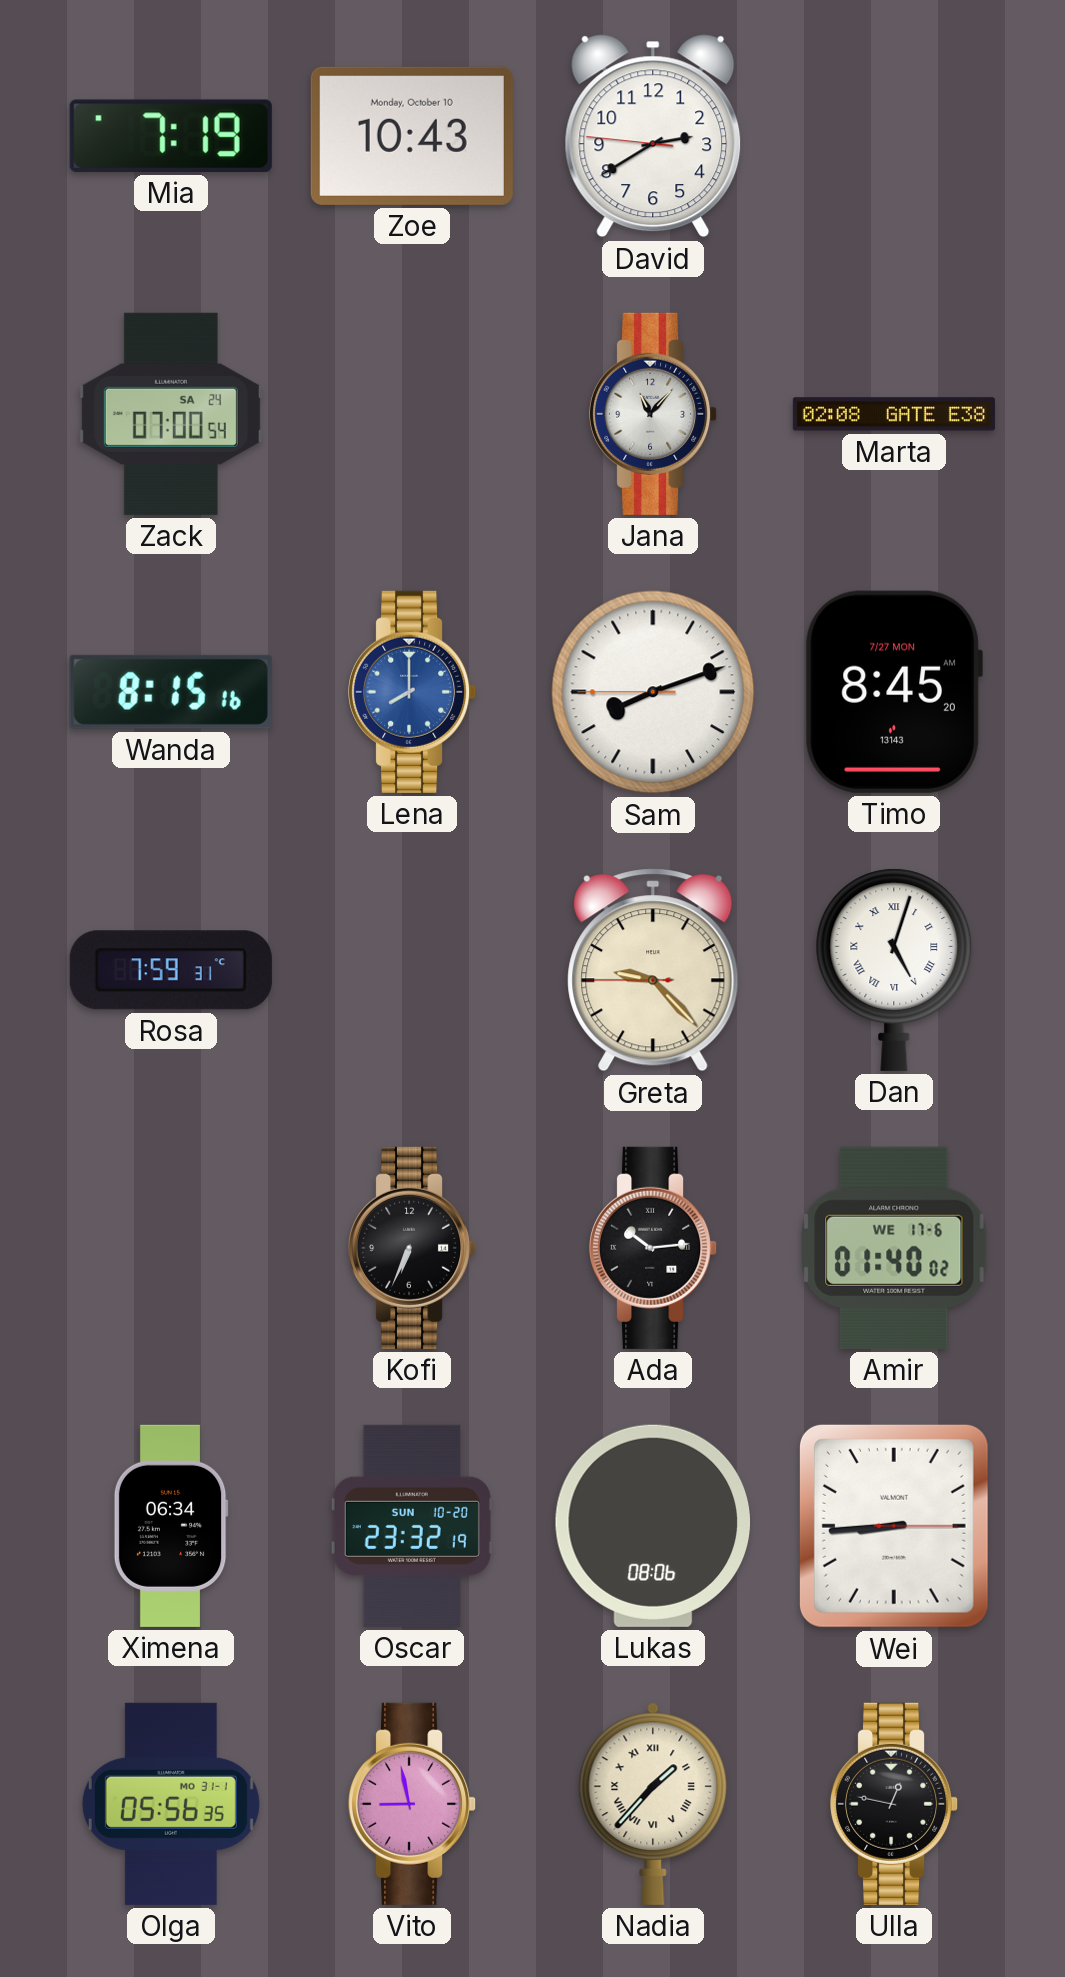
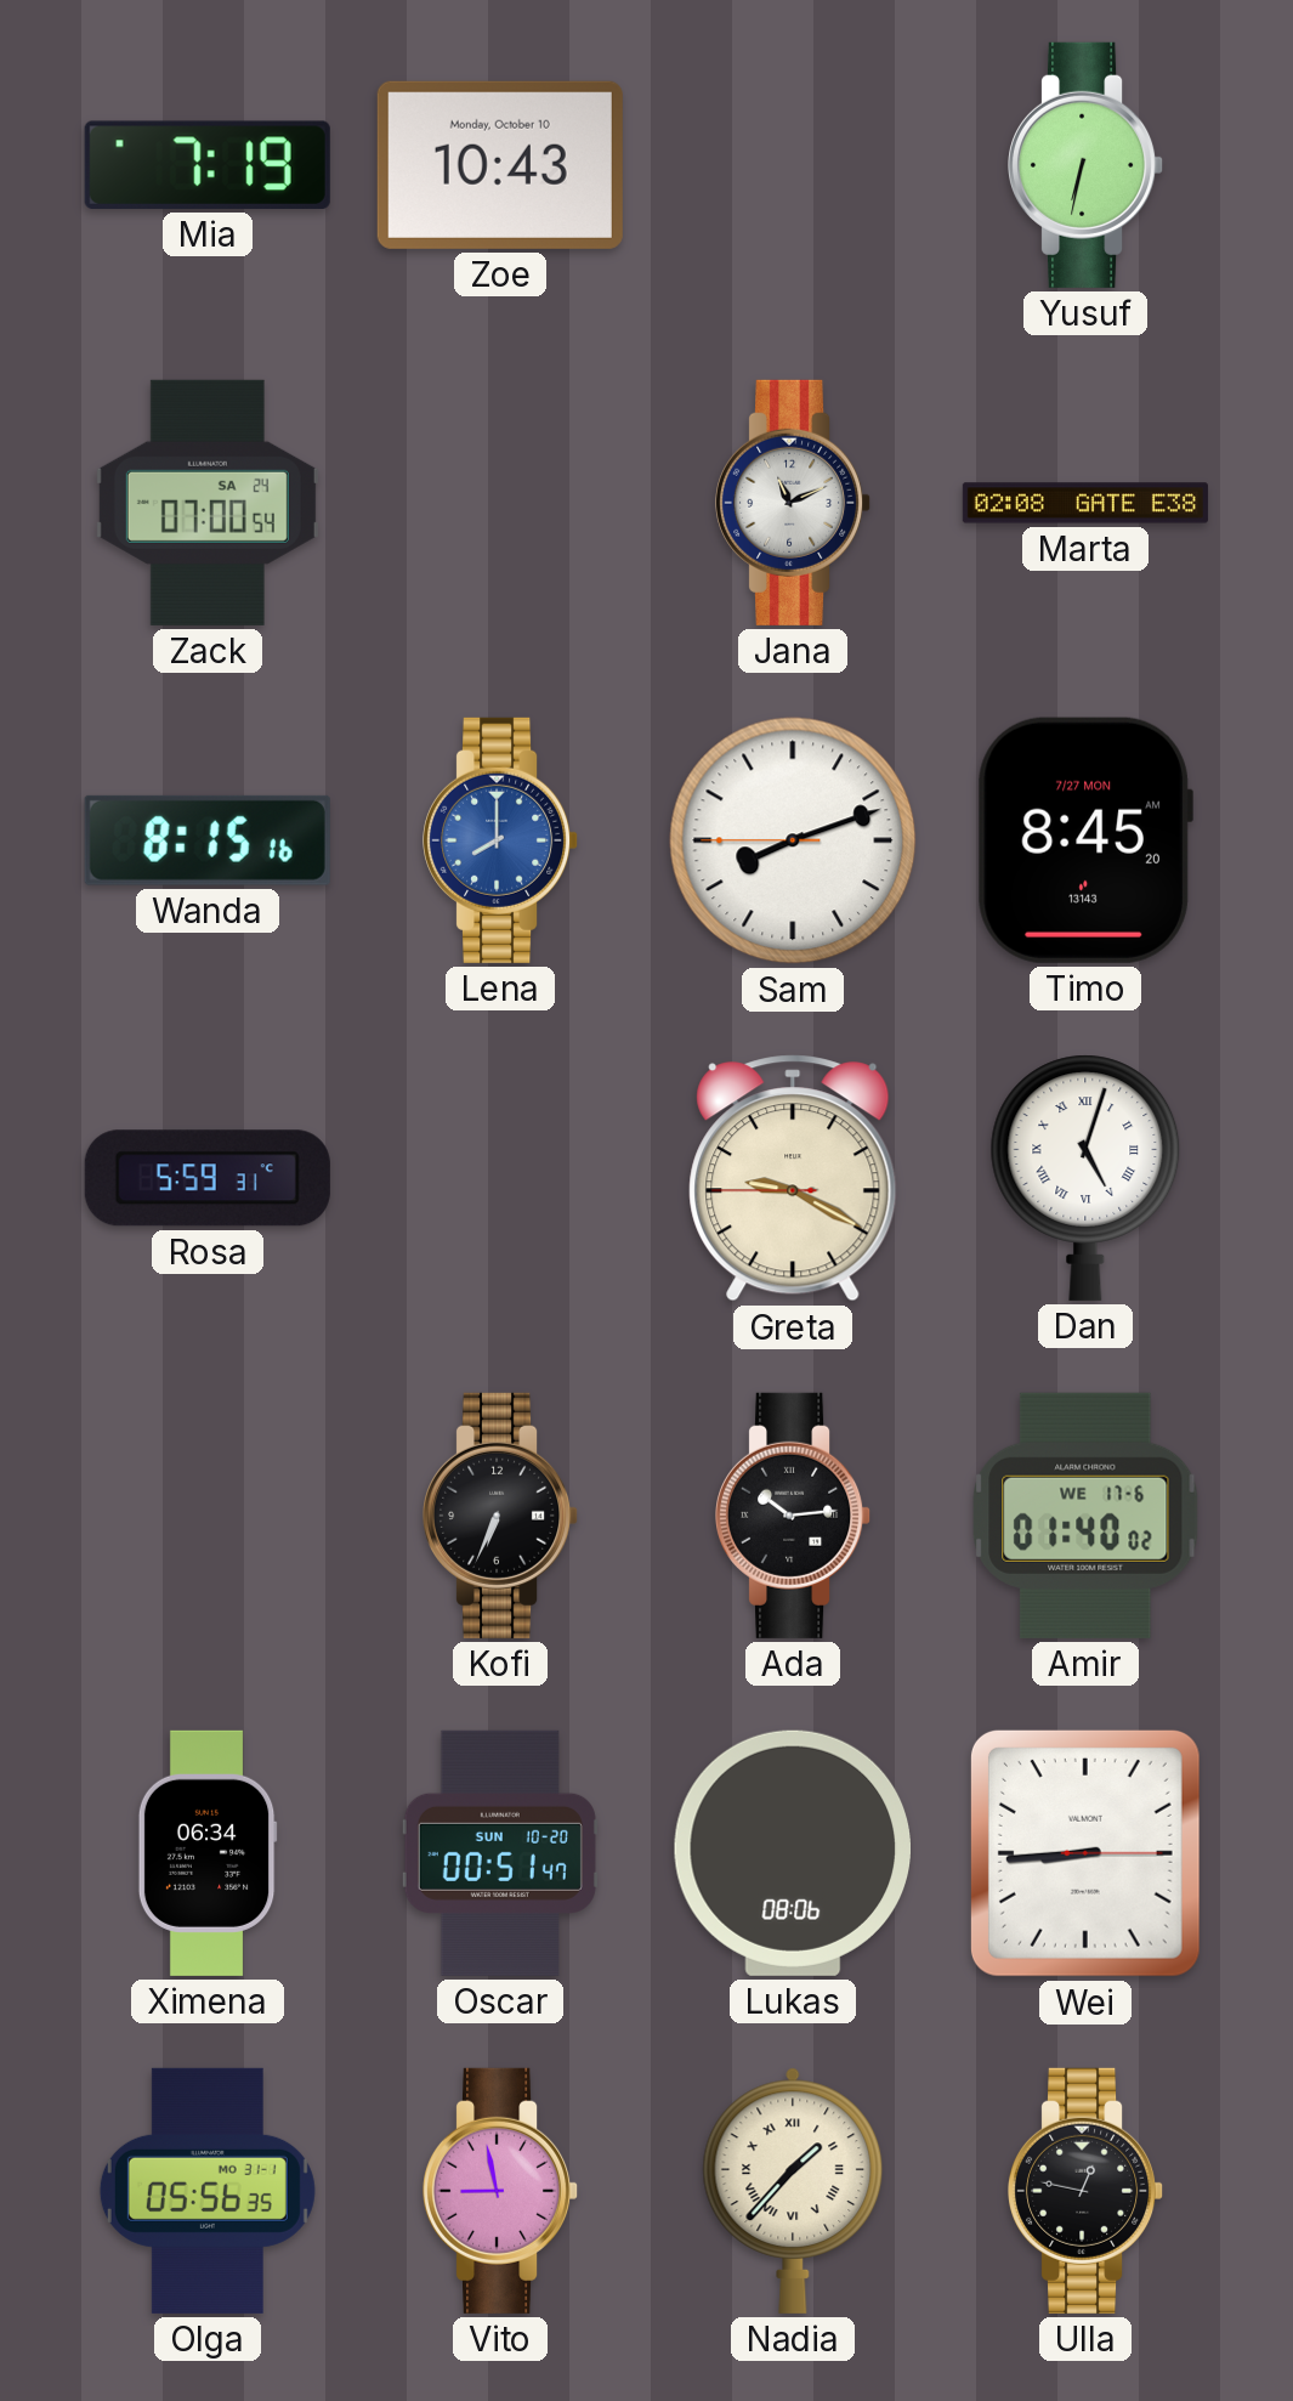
David: 2:39 -> none (653, 136)
Yusuf: none -> 6:32 (1087, 165)
Jana: 11:07 -> 11:11 (794, 503)
Rosa: 7:59 -> 5:59 (208, 1178)
Greta: 9:22 -> 9:19 (793, 1178)
Oscar: 23:32 -> 00:51 (500, 1853)
